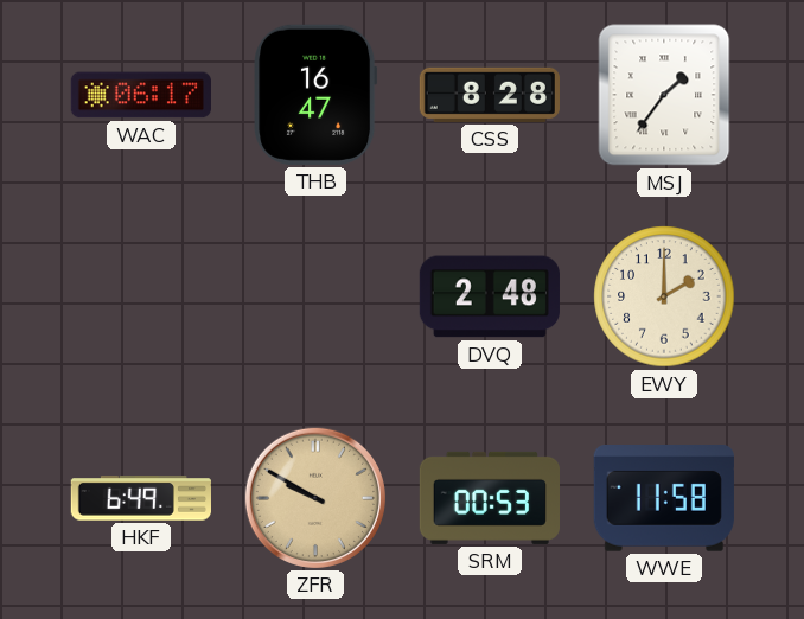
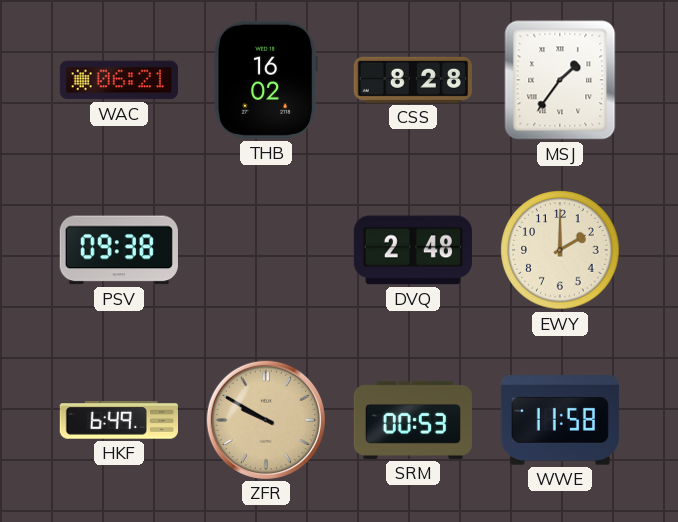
WAC: 06:17 -> 06:21 (119, 80)
THB: 16:47 -> 16:02 (266, 80)
PSV: none -> 09:38 (119, 250)
